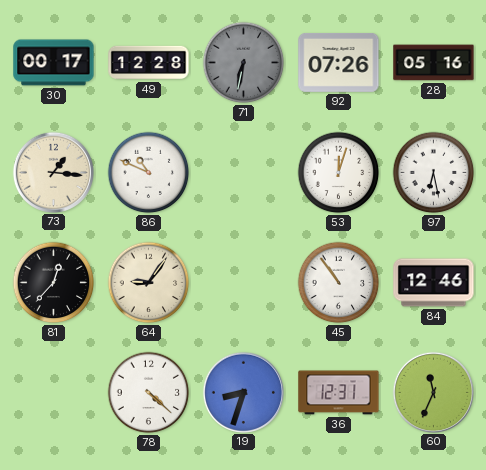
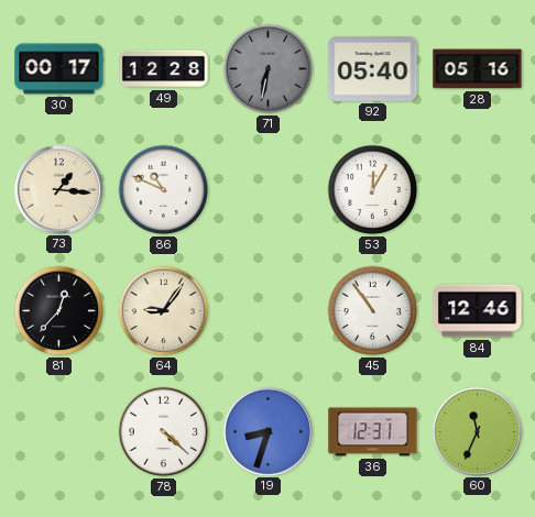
92: 07:26 -> 05:40 (373, 68)
53: 12:03 -> 12:05 (373, 190)
97: 6:28 -> none (434, 173)
